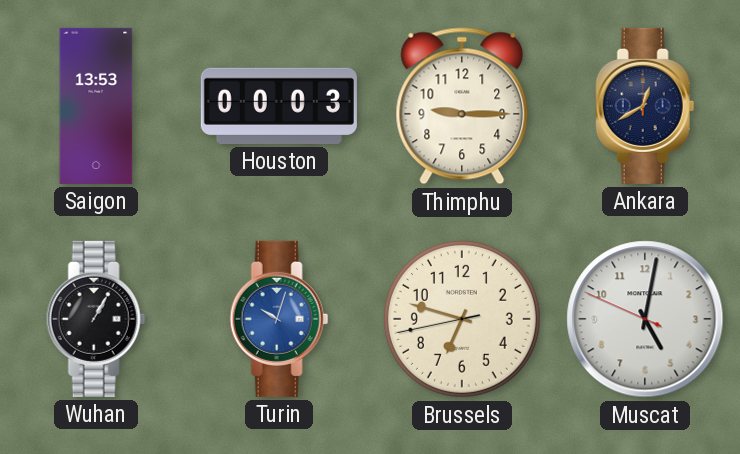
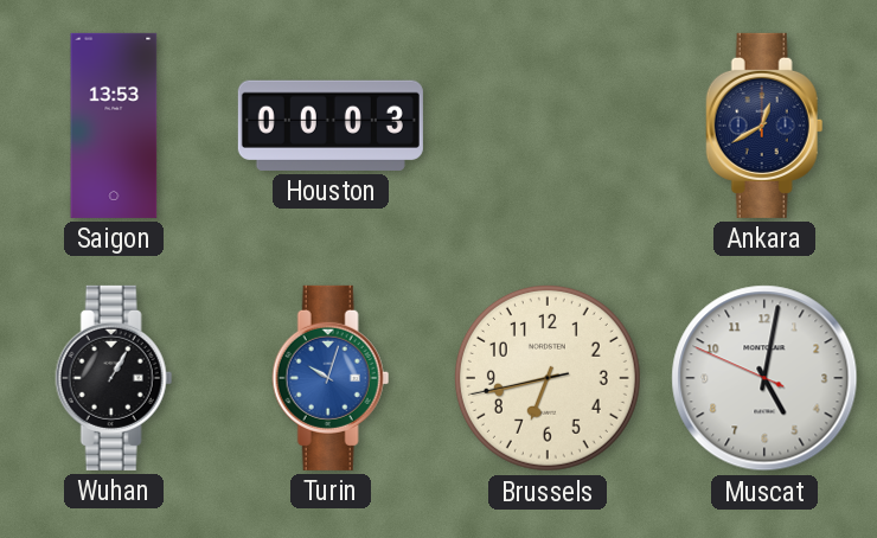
Thimphu: 9:15 -> none (462, 106)
Brussels: 6:47 -> 6:42 (548, 378)
